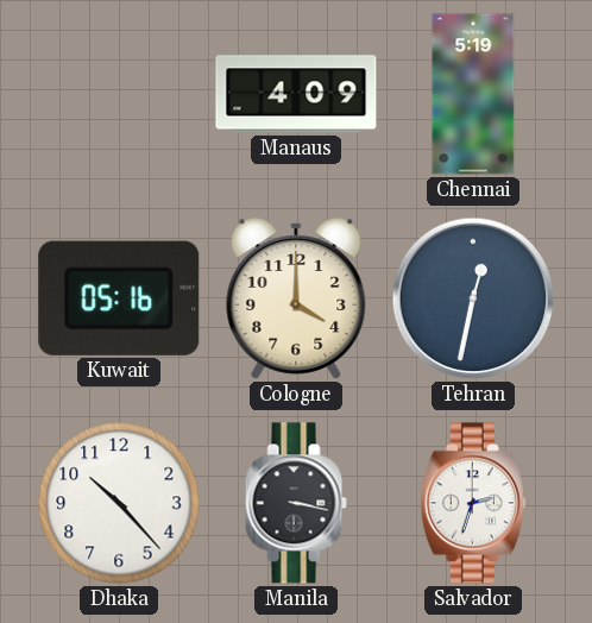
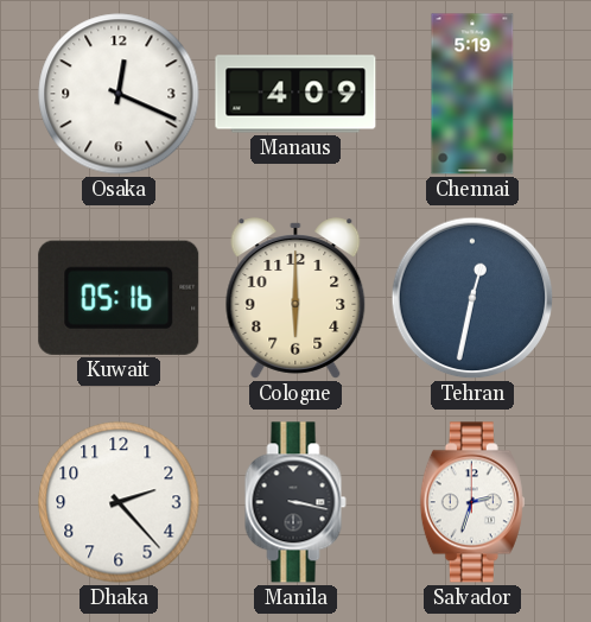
Osaka: none -> 12:19 (119, 94)
Cologne: 4:00 -> 6:00 (295, 298)
Dhaka: 10:23 -> 2:23 (119, 502)
